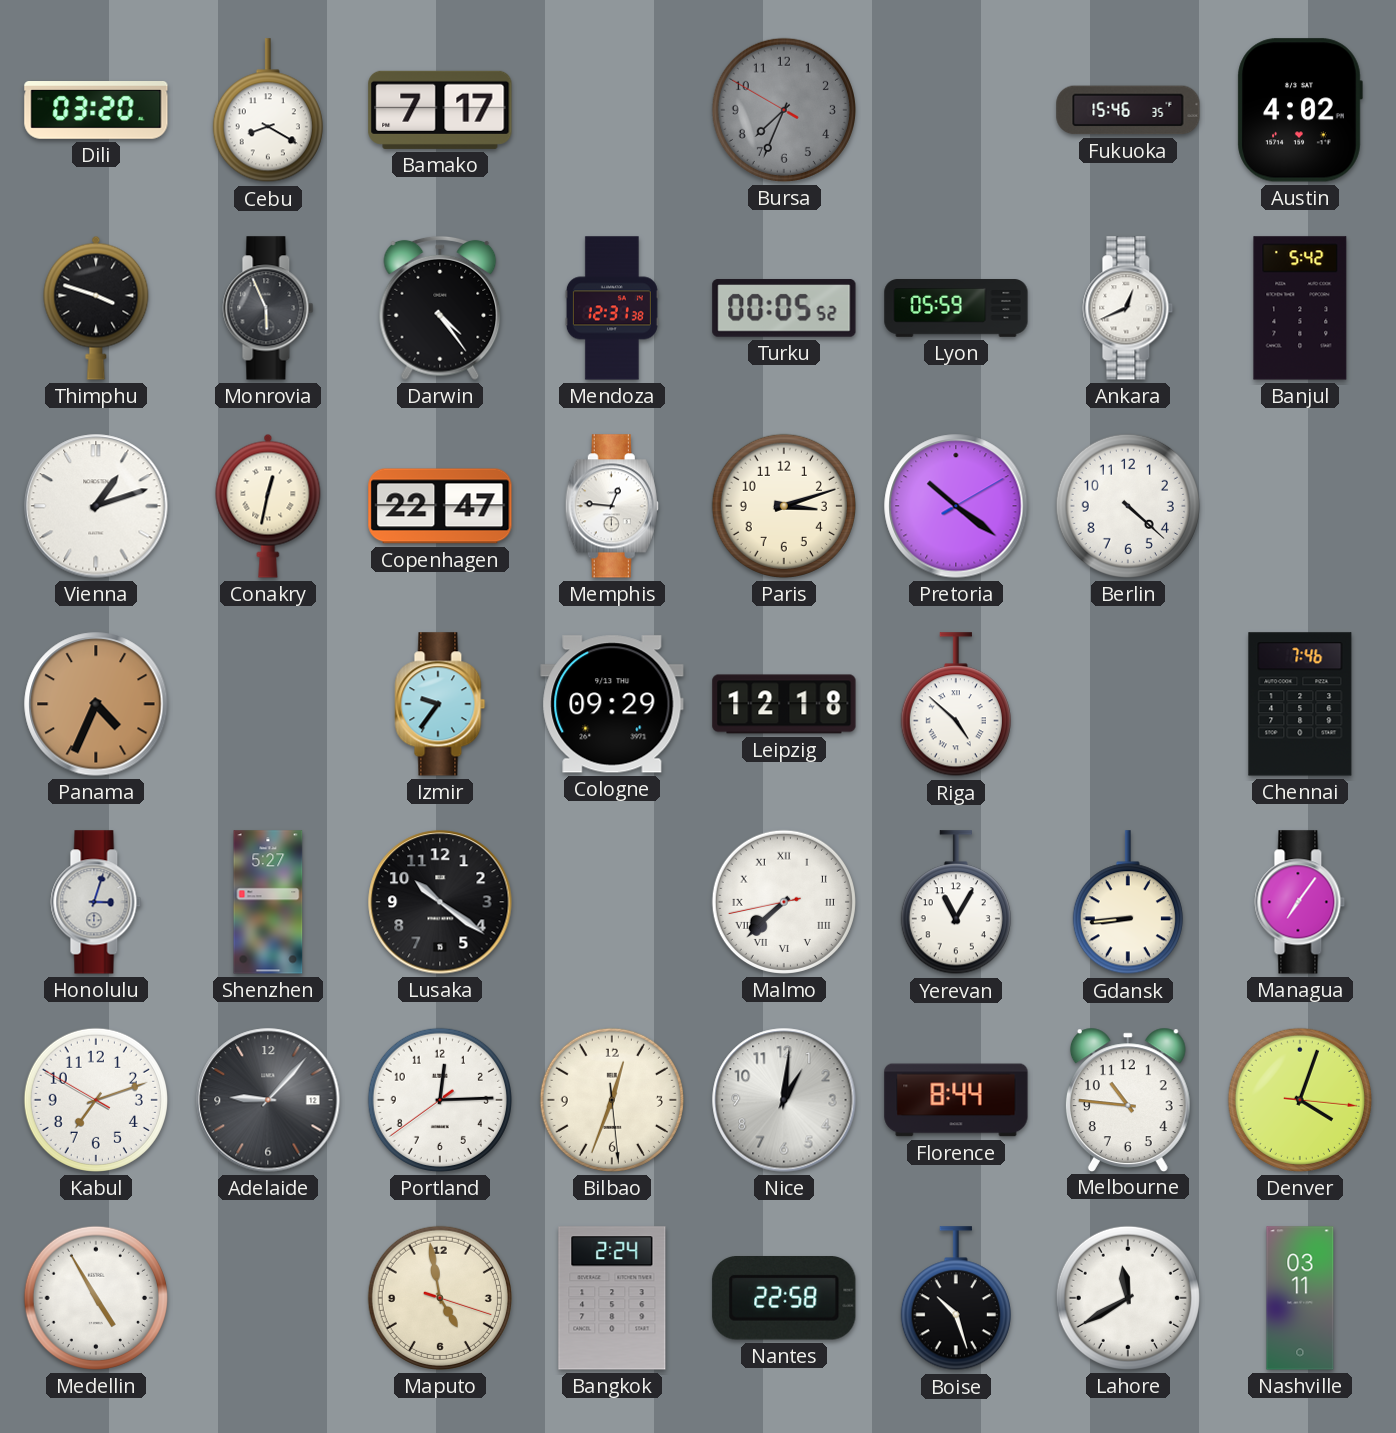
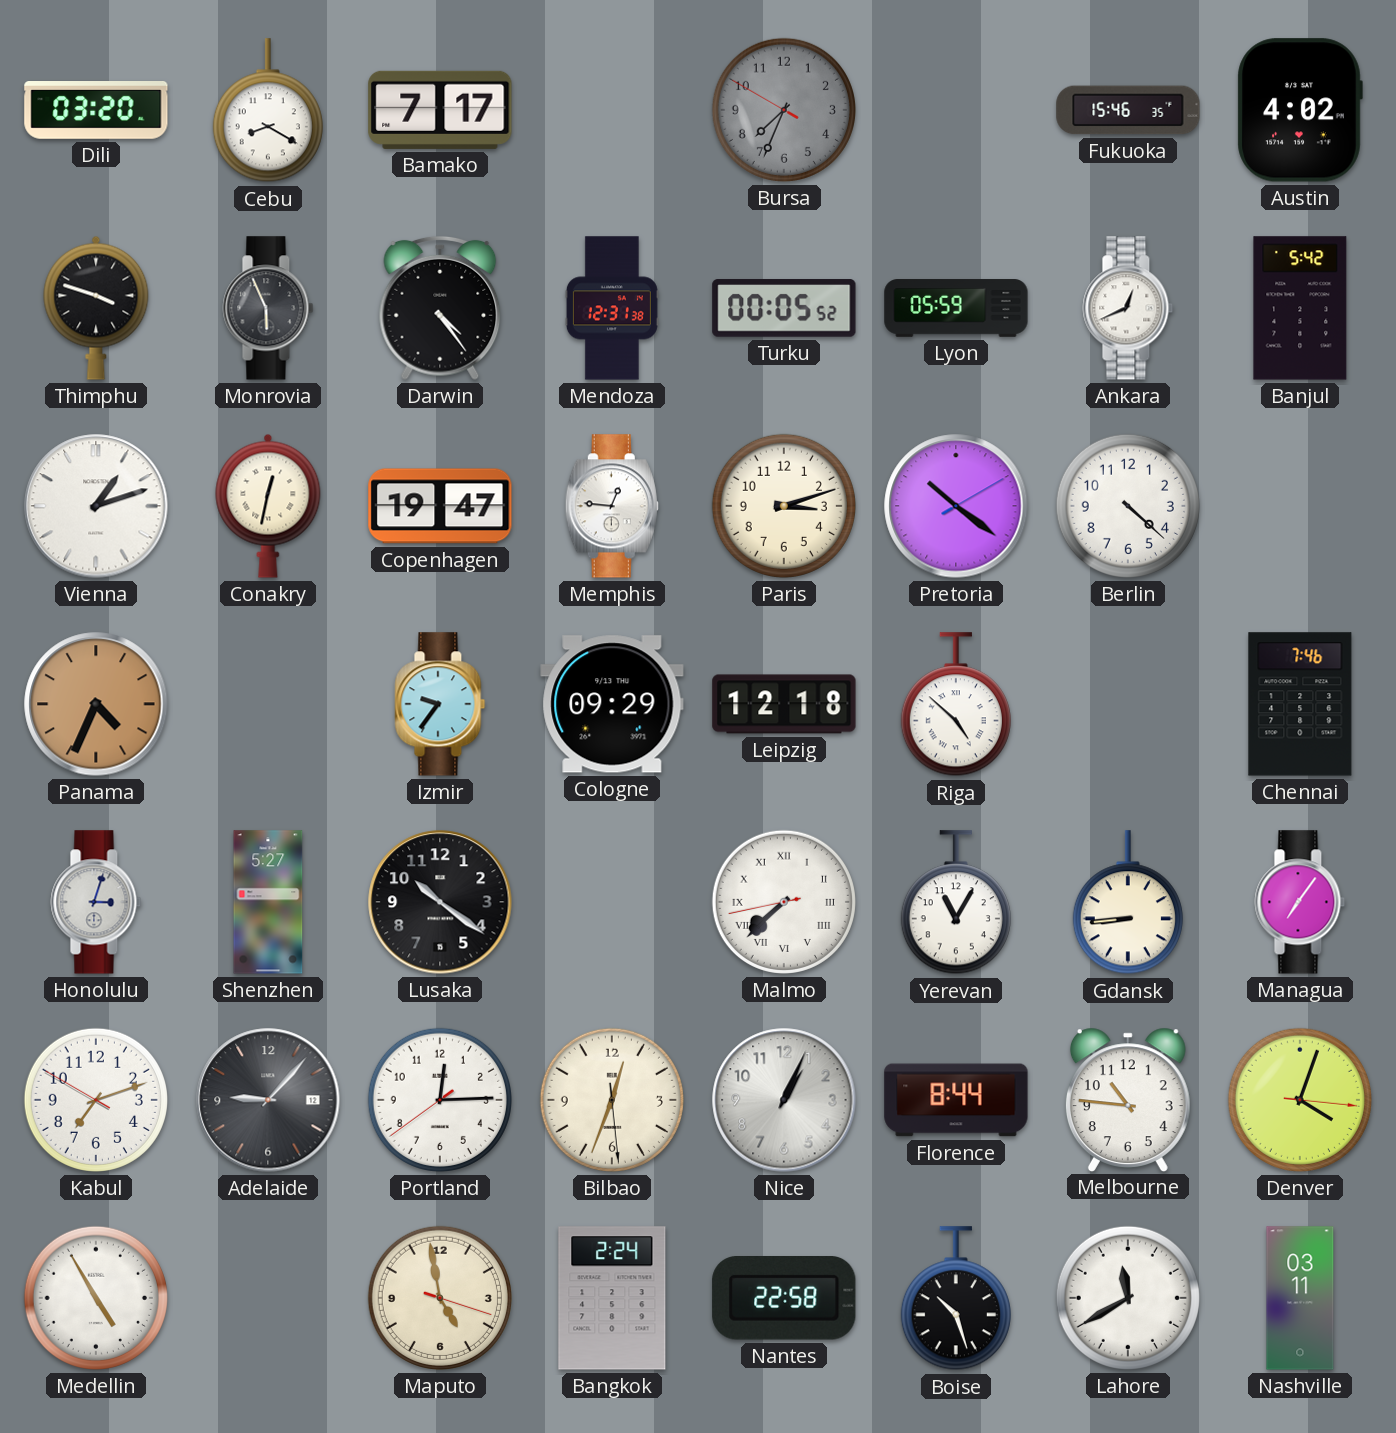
Copenhagen: 22:47 -> 19:47 (440, 506)
Nice: 1:01 -> 1:04 (784, 1100)
